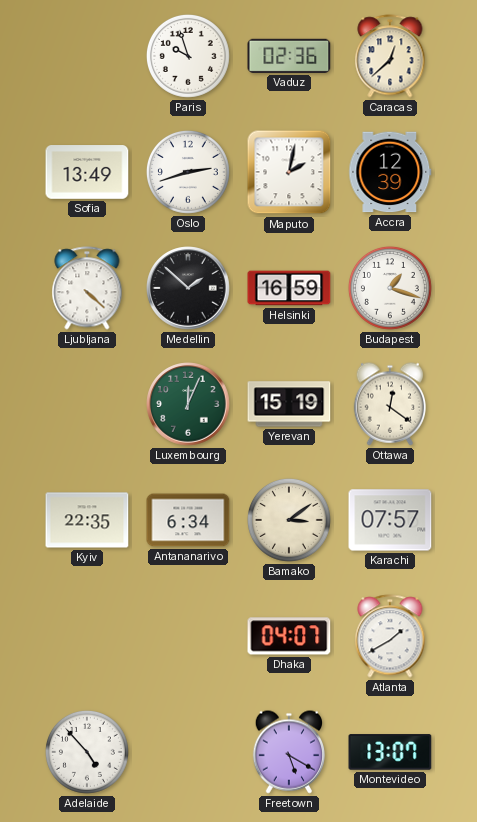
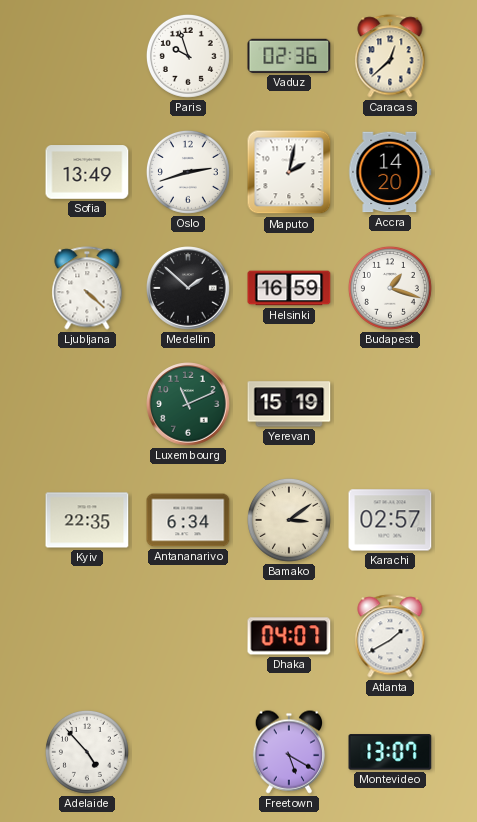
Accra: 12:39 -> 14:20 (390, 172)
Luxembourg: 12:04 -> 11:11 (188, 404)
Ottawa: 12:21 -> none (389, 404)
Karachi: 07:57 -> 02:57 (390, 520)
